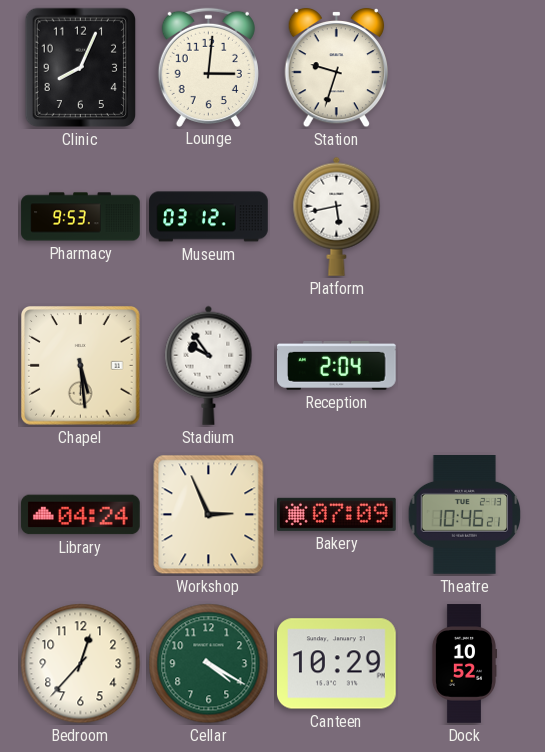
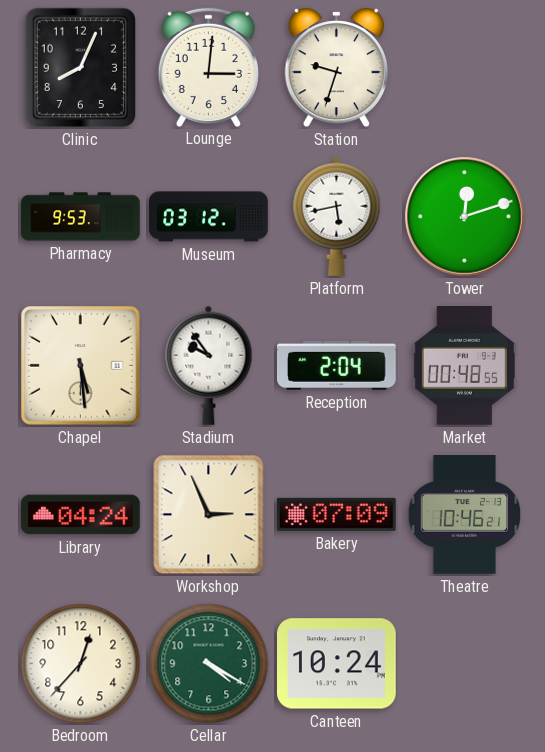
Tower: none -> 12:12 (464, 216)
Market: none -> 00:48 (464, 366)
Canteen: 10:29 -> 10:24 (337, 664)
Dock: 10:52 -> none (463, 664)
